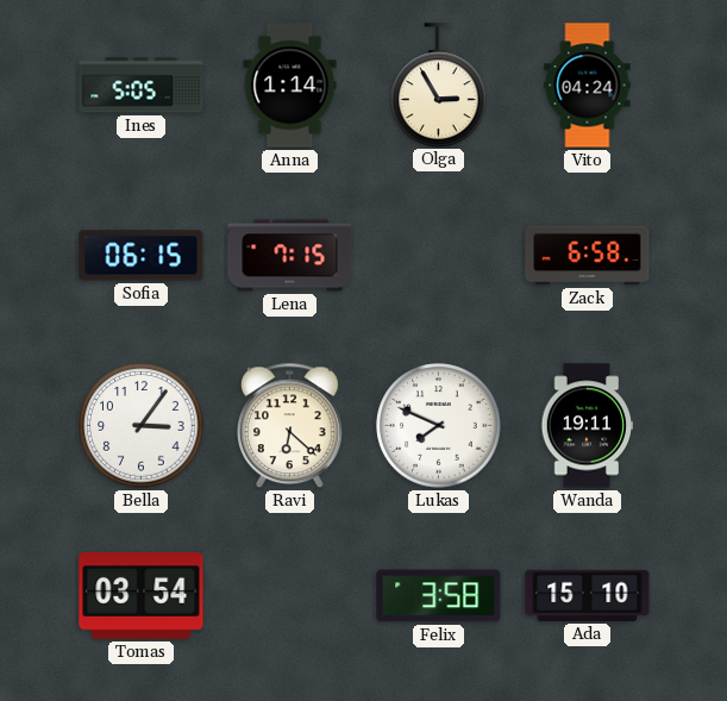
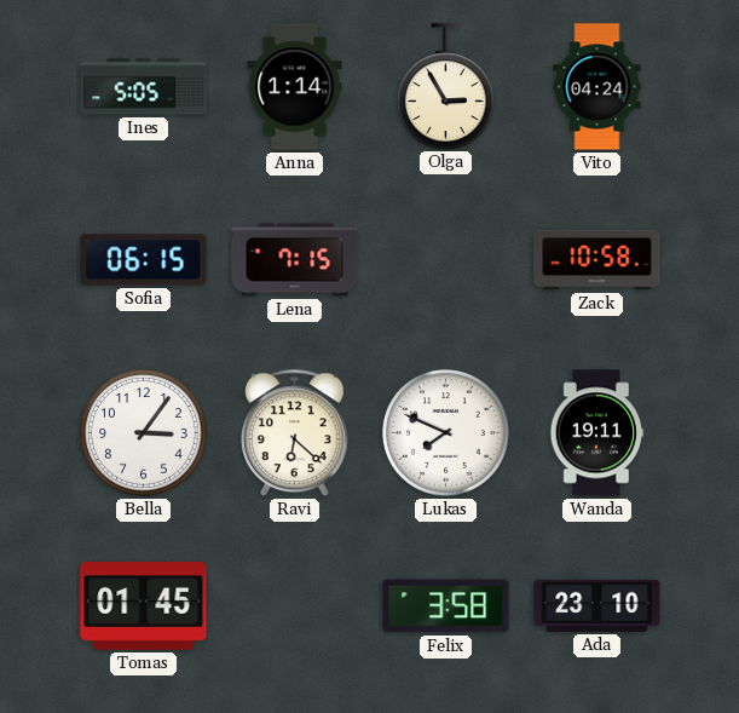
Zack: 6:58 -> 10:58 (597, 260)
Tomas: 03:54 -> 01:45 (144, 606)
Ada: 15:10 -> 23:10 (597, 605)
